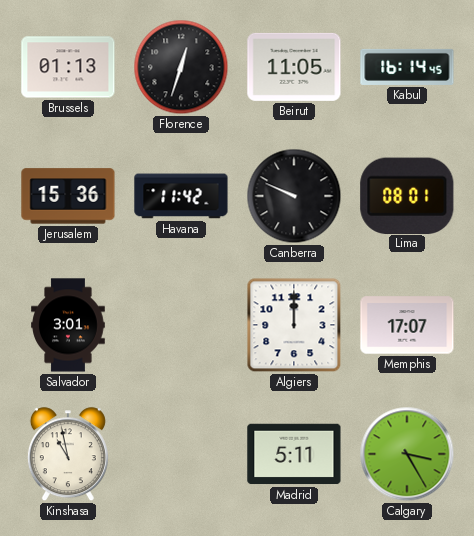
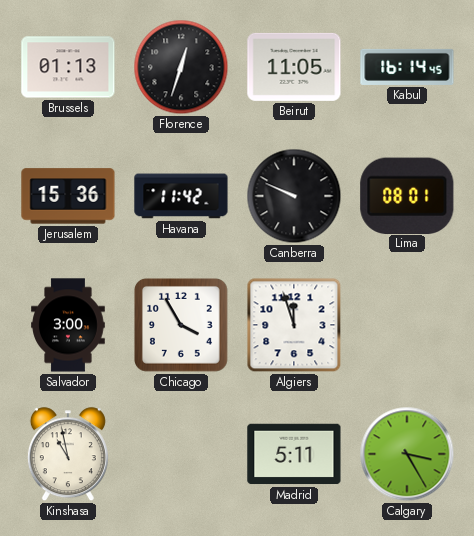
Salvador: 3:01 -> 3:00 (68, 325)
Chicago: none -> 3:55 (182, 326)
Algiers: 12:00 -> 11:57 (294, 325)
Memphis: 17:07 -> none (407, 325)
